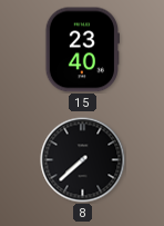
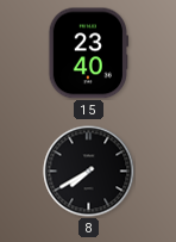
8: 7:38 -> 7:40 (89, 172)
